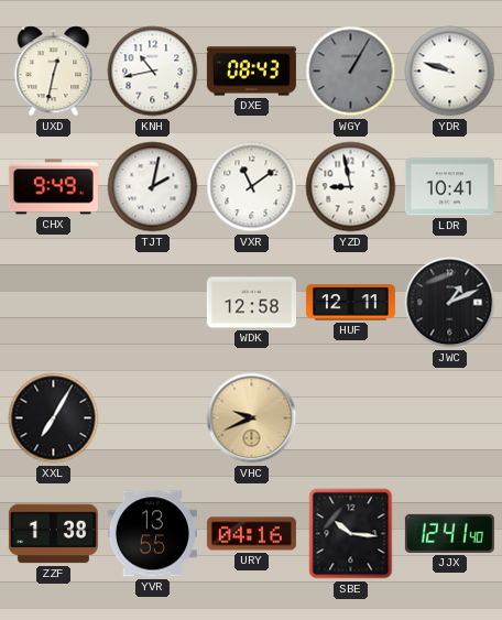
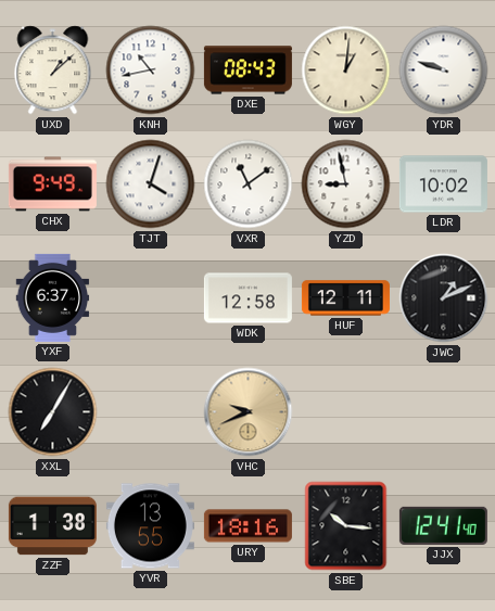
UXD: 12:32 -> 1:08 (53, 71)
WGY: 1:05 -> 1:01 (346, 71)
WGY dial: grey -> cream (346, 71)
TJT: 2:02 -> 4:03 (151, 184)
LDR: 10:41 -> 10:02 (443, 184)
YXF: none -> 6:37 (53, 297)
URY: 04:16 -> 18:16 (247, 526)
